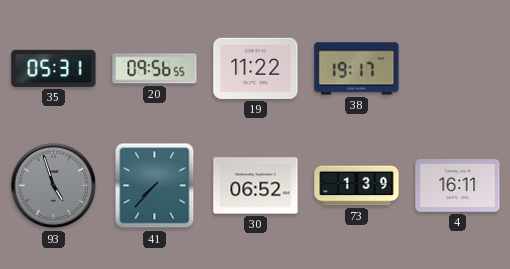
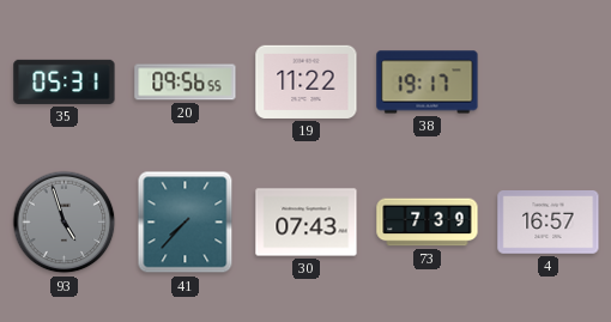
30: 06:52 -> 07:43 (307, 223)
73: 1:39 -> 7:39 (428, 223)
4: 16:11 -> 16:57 (549, 223)
